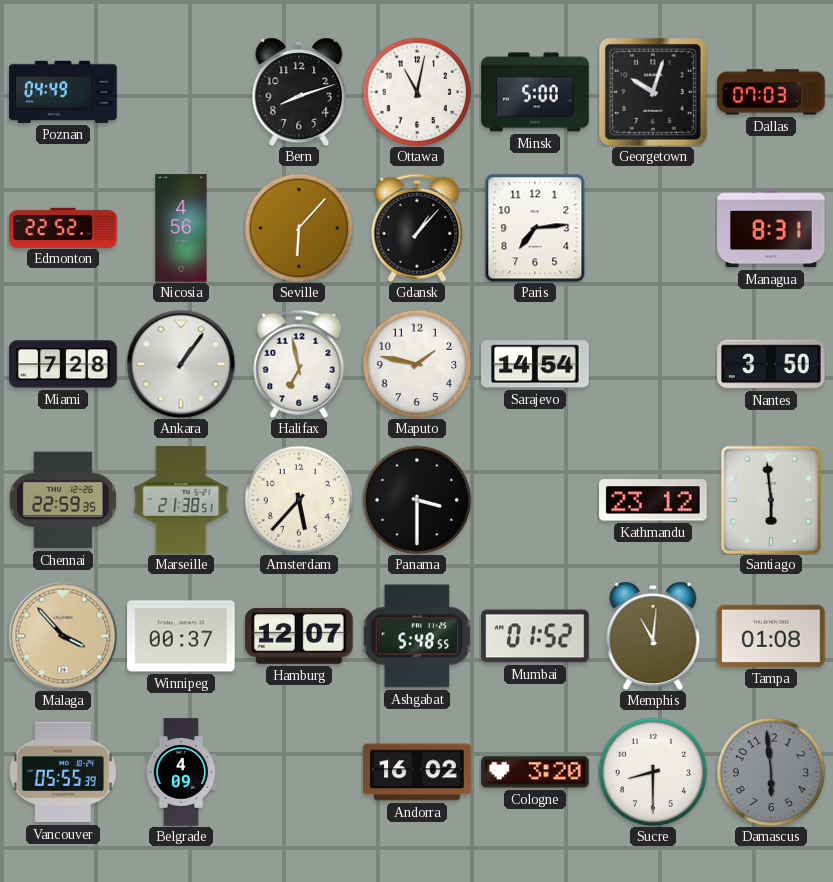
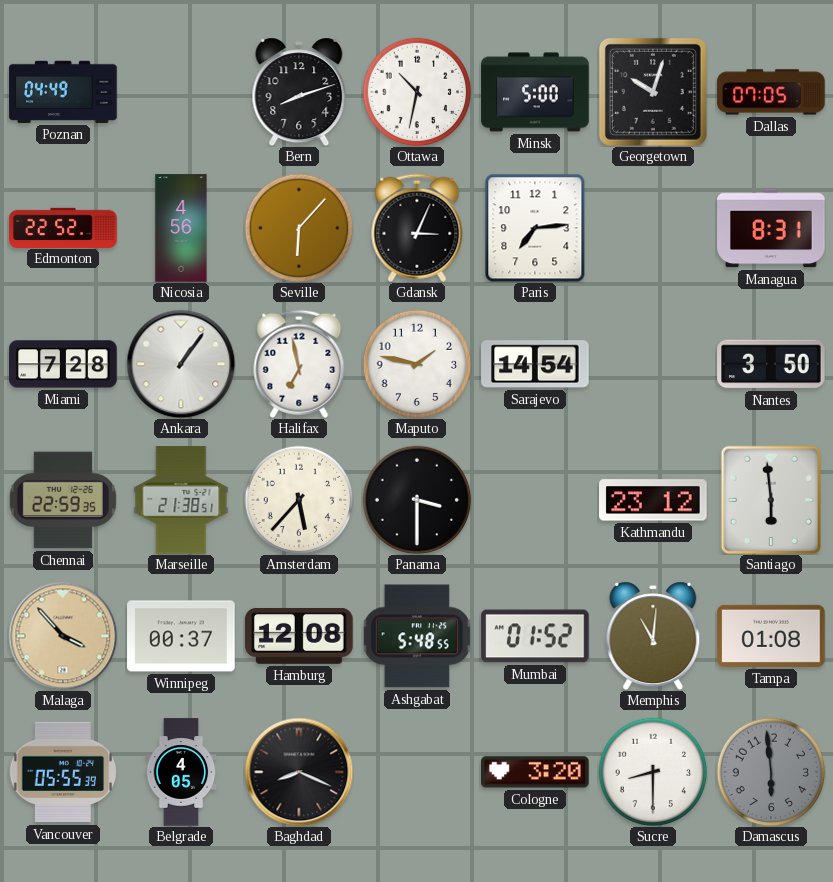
Ottawa: 11:02 -> 10:32 (417, 92)
Dallas: 07:03 -> 07:05 (771, 92)
Gdansk: 1:07 -> 3:04 (417, 228)
Hamburg: 12:07 -> 12:08 (299, 636)
Belgrade: 4:09 -> 4:05 (181, 772)
Baghdad: none -> 8:19 (299, 772)
Andorra: 16:02 -> none (417, 772)
